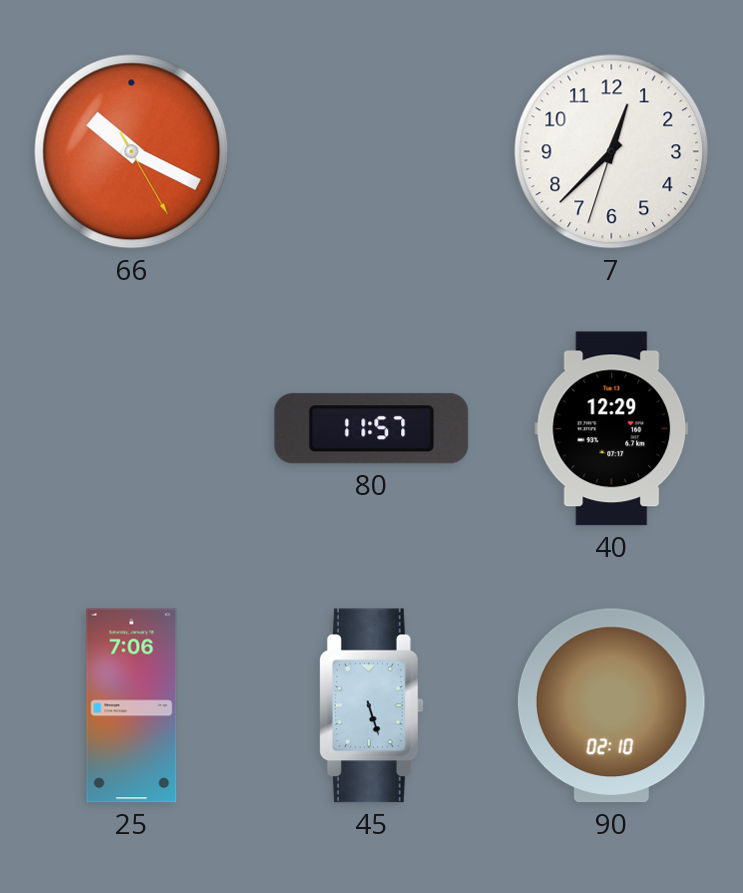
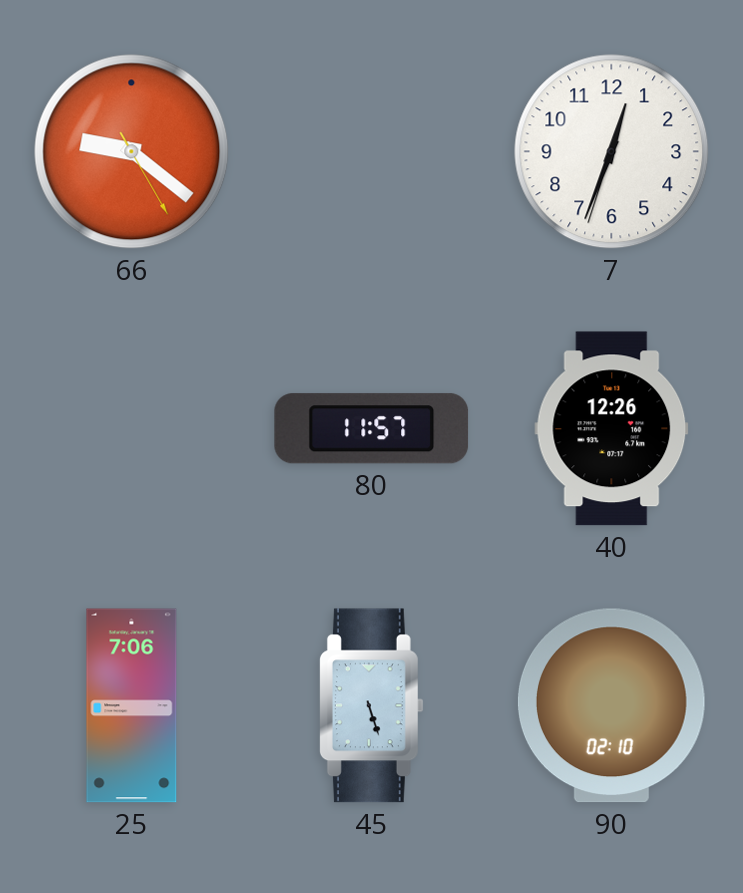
66: 10:19 -> 9:21 (132, 152)
7: 12:37 -> 12:33 (612, 152)
40: 12:29 -> 12:26 (612, 429)
